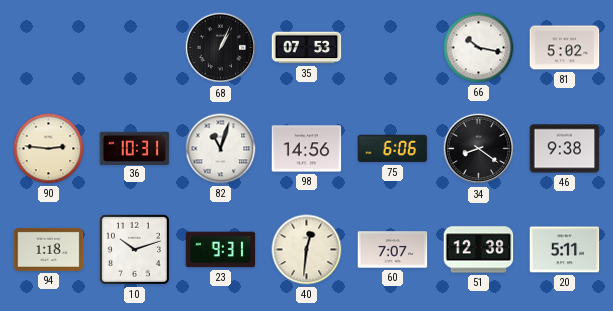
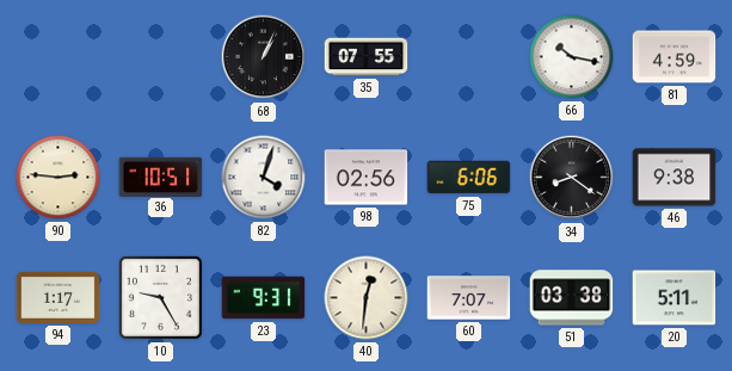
35: 07:53 -> 07:55 (367, 57)
81: 5:02 -> 4:59 (675, 57)
36: 10:31 -> 10:51 (161, 177)
82: 11:03 -> 4:03 (264, 178)
98: 14:56 -> 02:56 (367, 178)
94: 1:18 -> 1:17 (59, 297)
10: 10:12 -> 9:25 (160, 297)
51: 12:38 -> 03:38 (572, 298)
